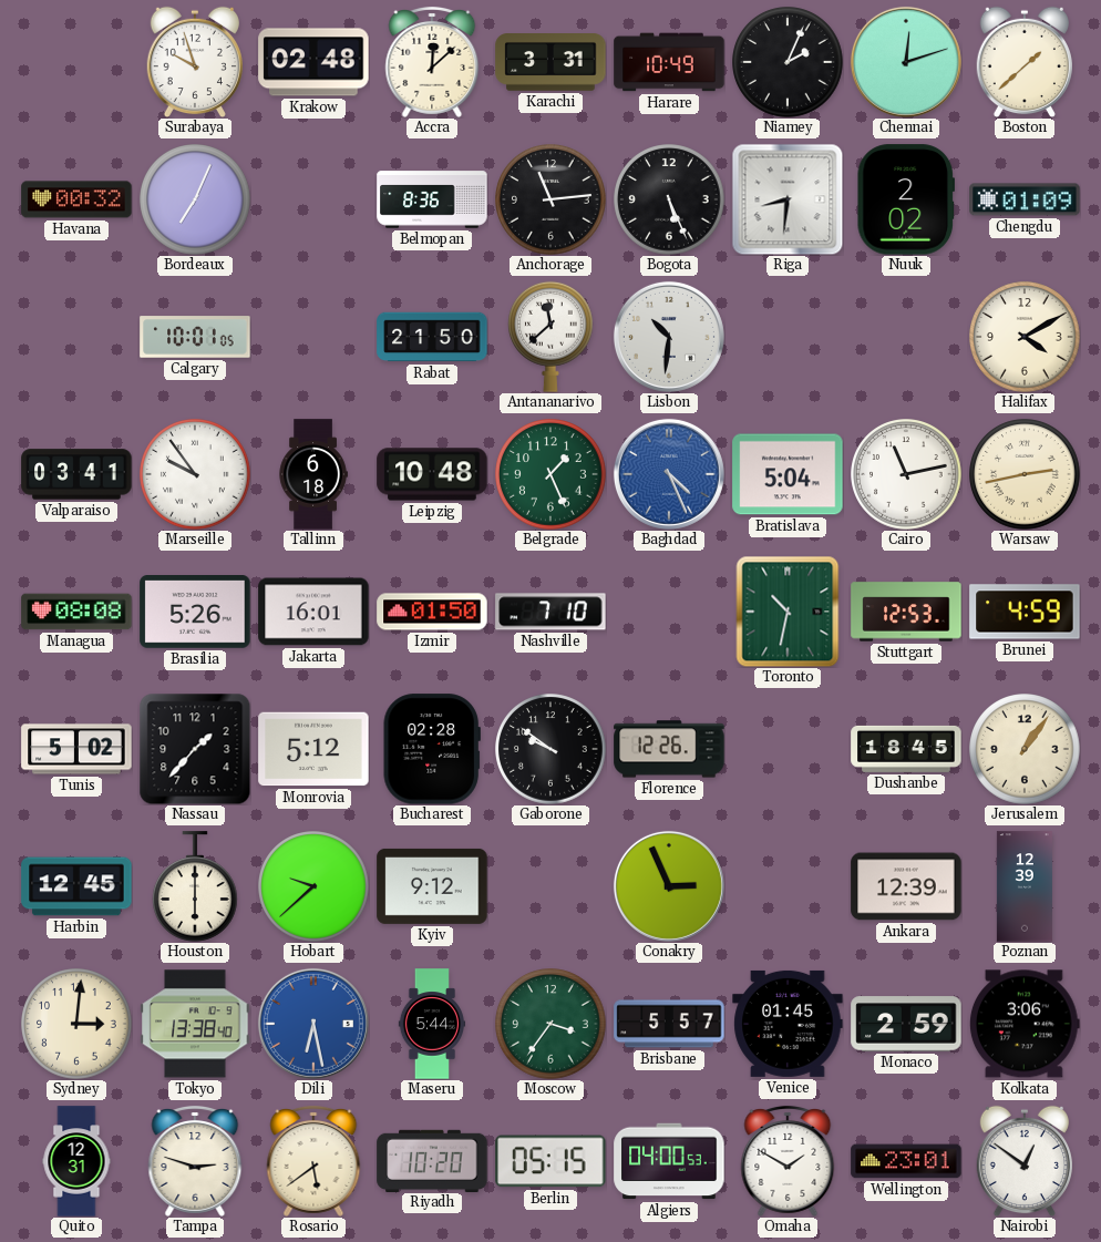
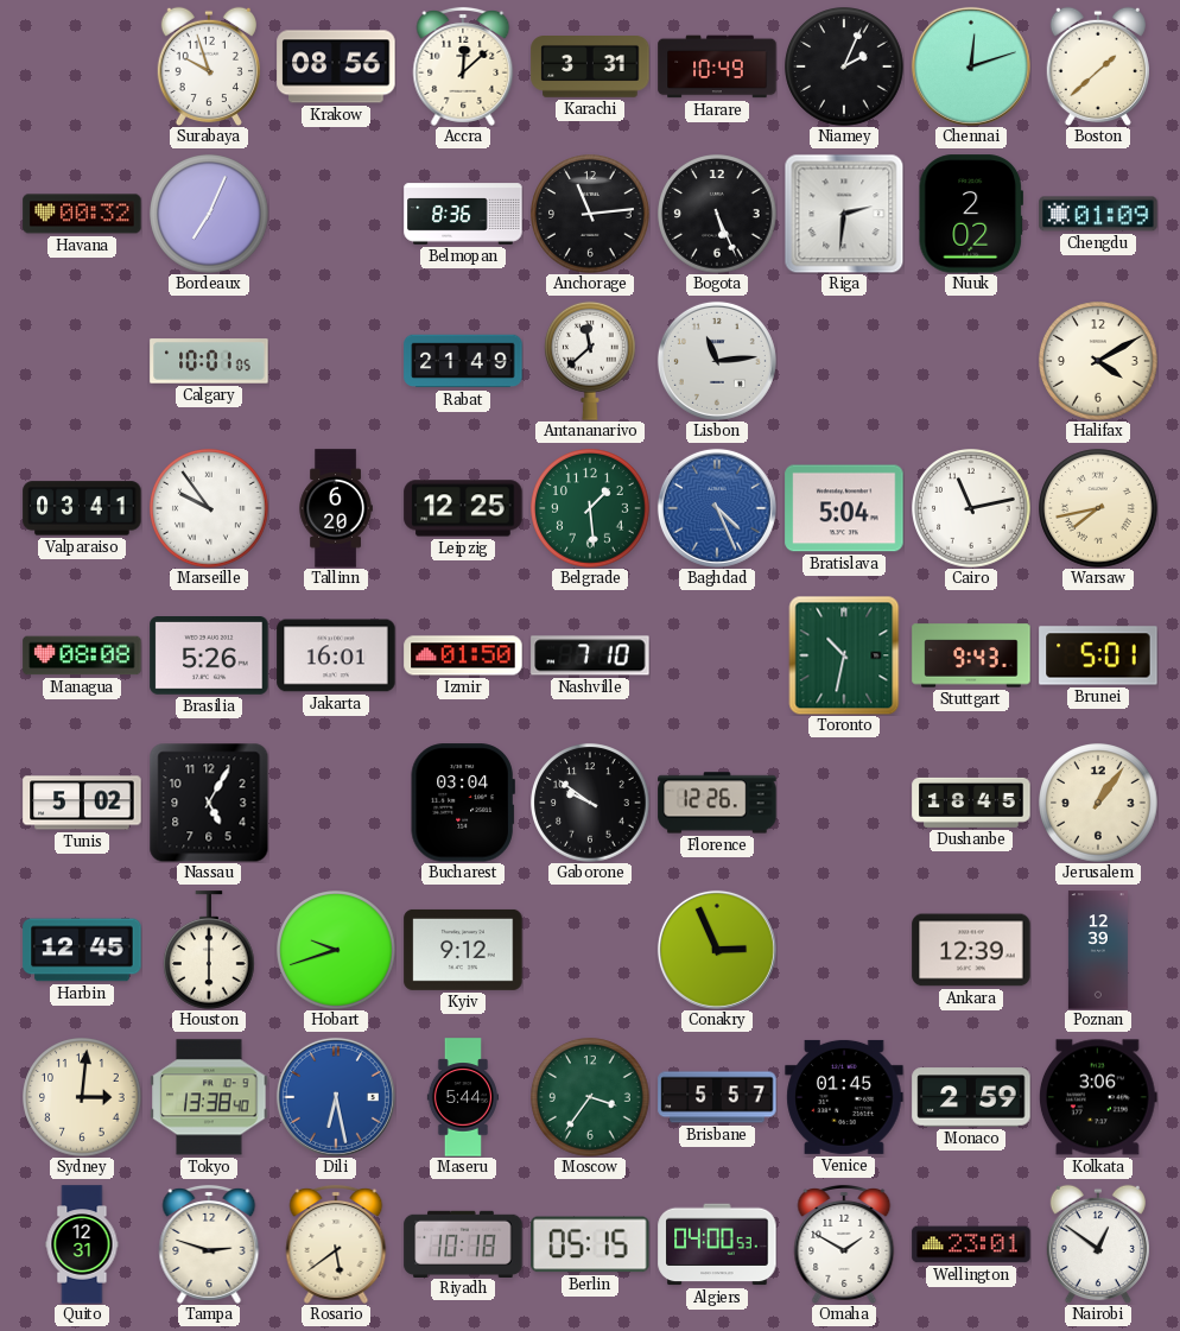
Krakow: 02:48 -> 08:56 (336, 66)
Riga: 8:31 -> 2:31 (844, 214)
Rabat: 21:50 -> 21:49 (463, 361)
Lisbon: 10:31 -> 11:14 (717, 361)
Tallinn: 6:18 -> 6:20 (336, 508)
Leipzig: 10:48 -> 12:25 (463, 508)
Belgrade: 1:26 -> 1:29 (590, 508)
Warsaw: 2:43 -> 7:43 (1098, 508)
Stuttgart: 12:53 -> 9:43 (971, 655)
Brunei: 4:59 -> 5:01 (1098, 655)
Nassau: 1:37 -> 5:05 (209, 803)
Monrovia: 5:12 -> none (313, 749)
Bucharest: 02:28 -> 03:04 (463, 803)
Hobart: 9:38 -> 9:42 (336, 950)
Riyadh: 10:20 -> 10:18 (463, 1243)
